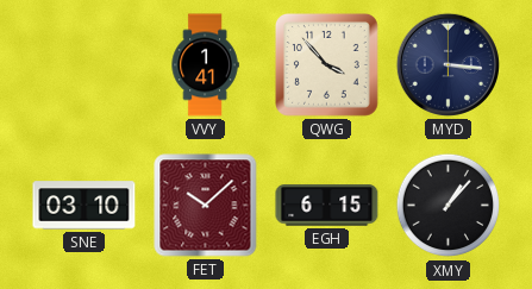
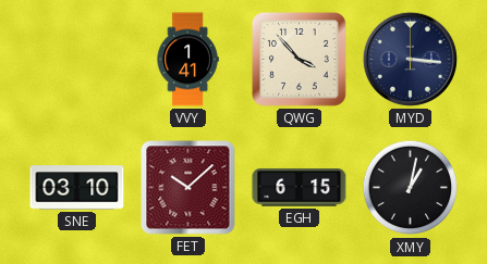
XMY: 1:07 -> 1:02 (411, 188)
